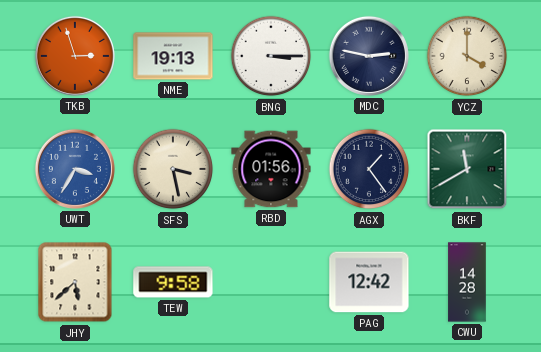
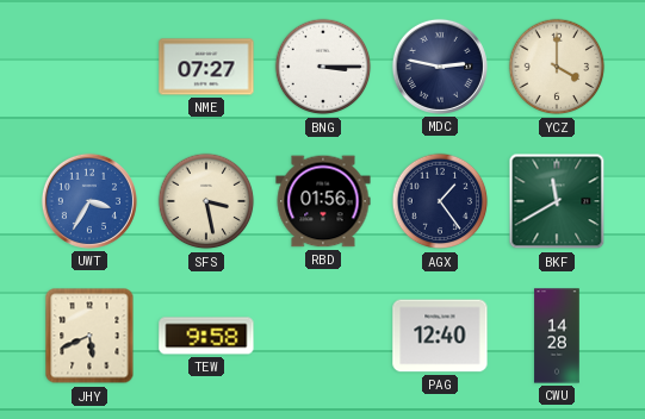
TKB: 2:57 -> none (75, 56)
NME: 19:13 -> 07:27 (206, 67)
JHY: 5:38 -> 5:41 (89, 336)
PAG: 12:42 -> 12:40 (440, 336)
